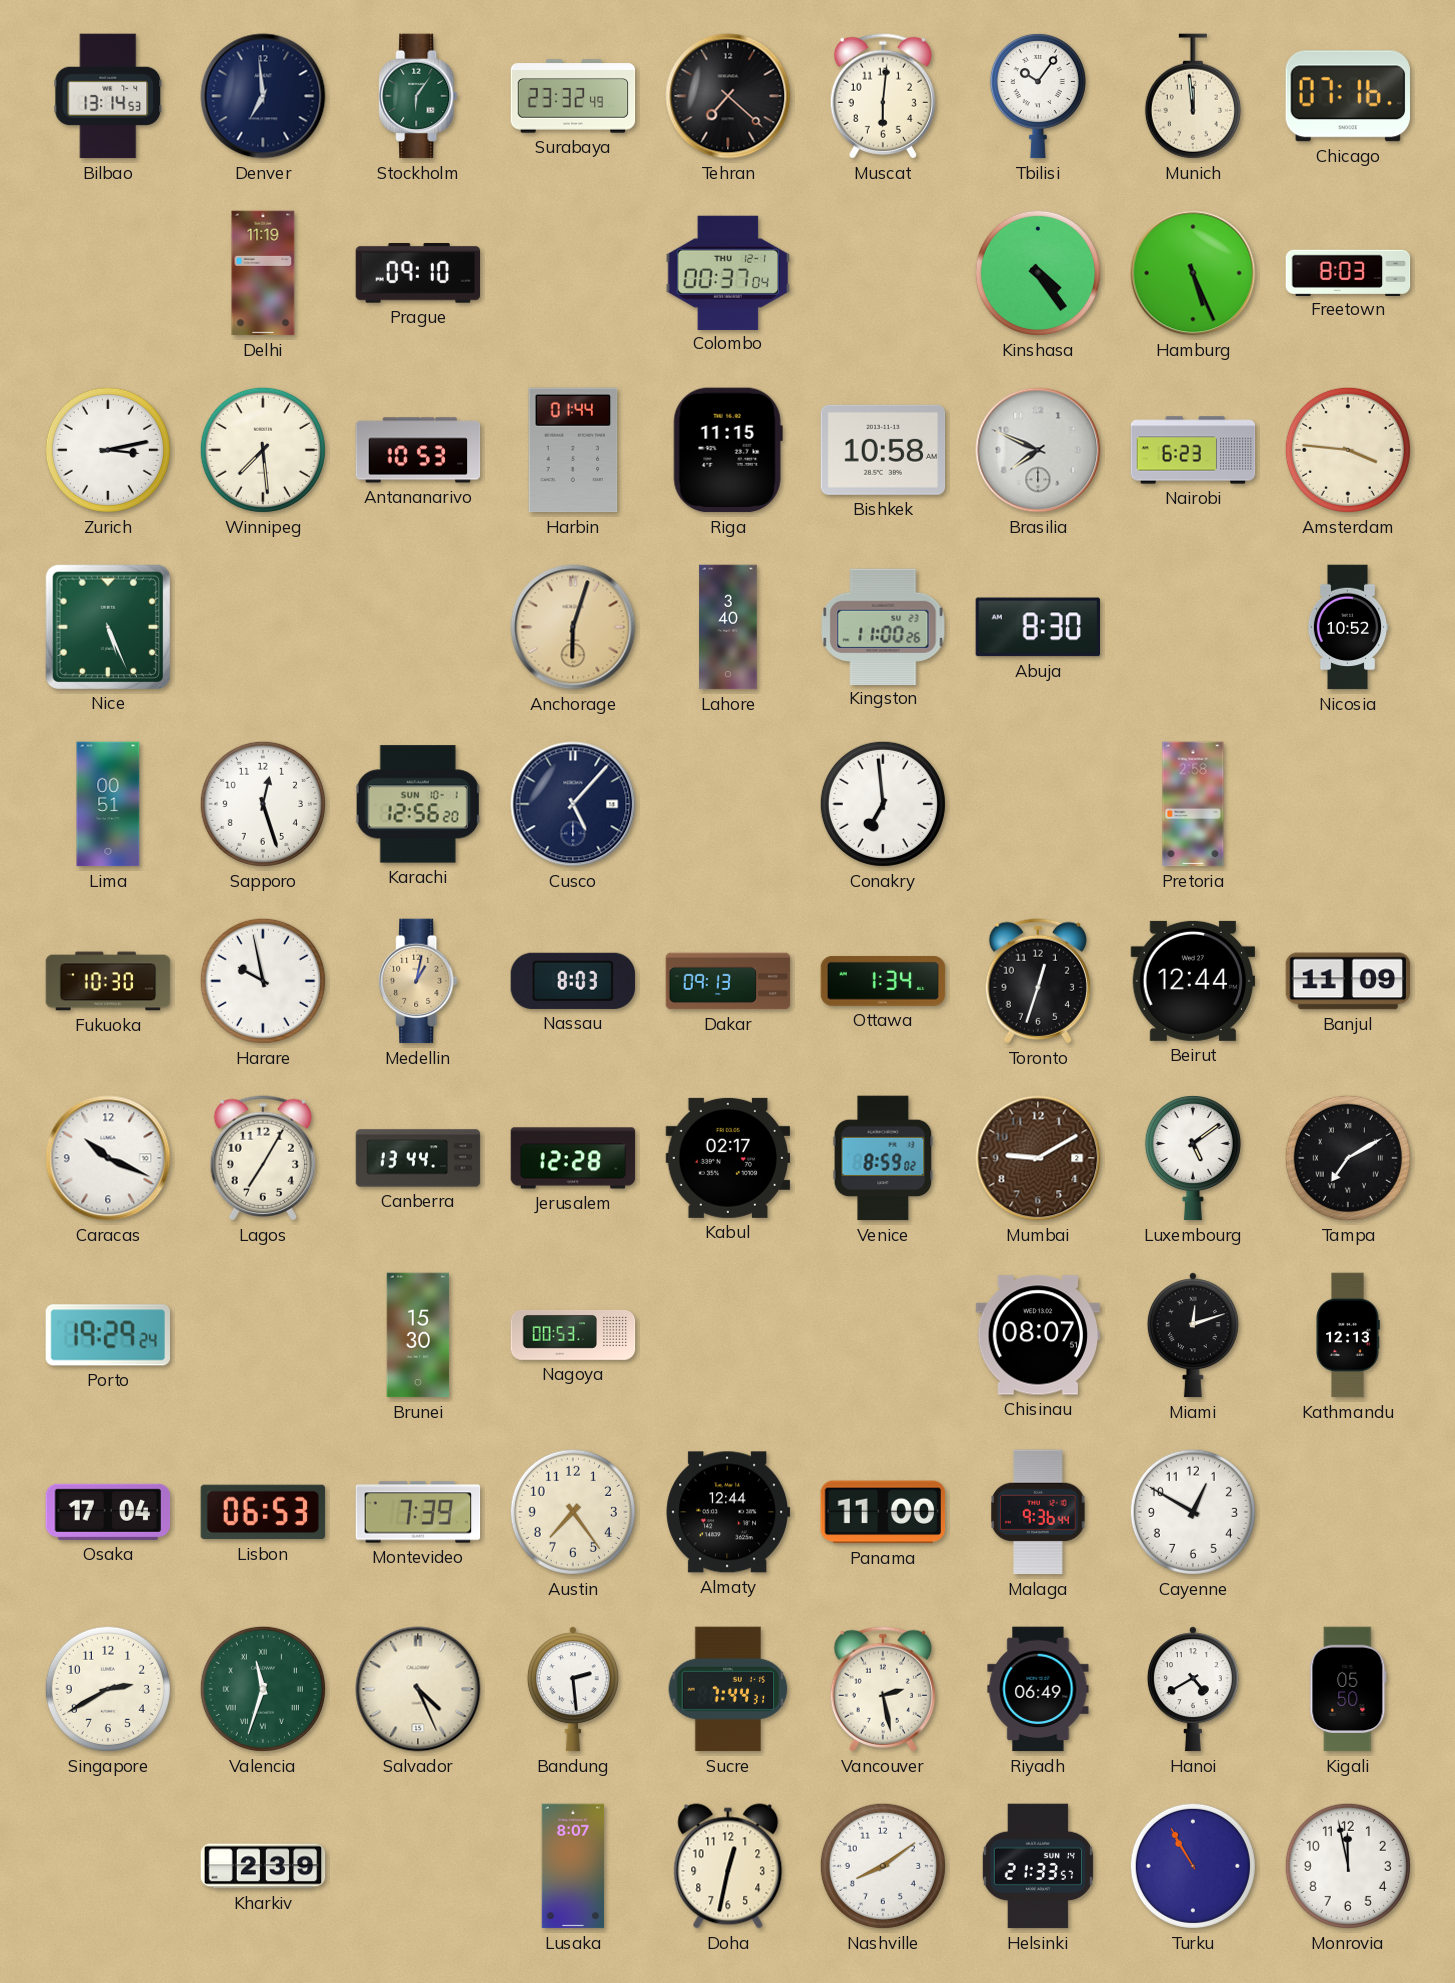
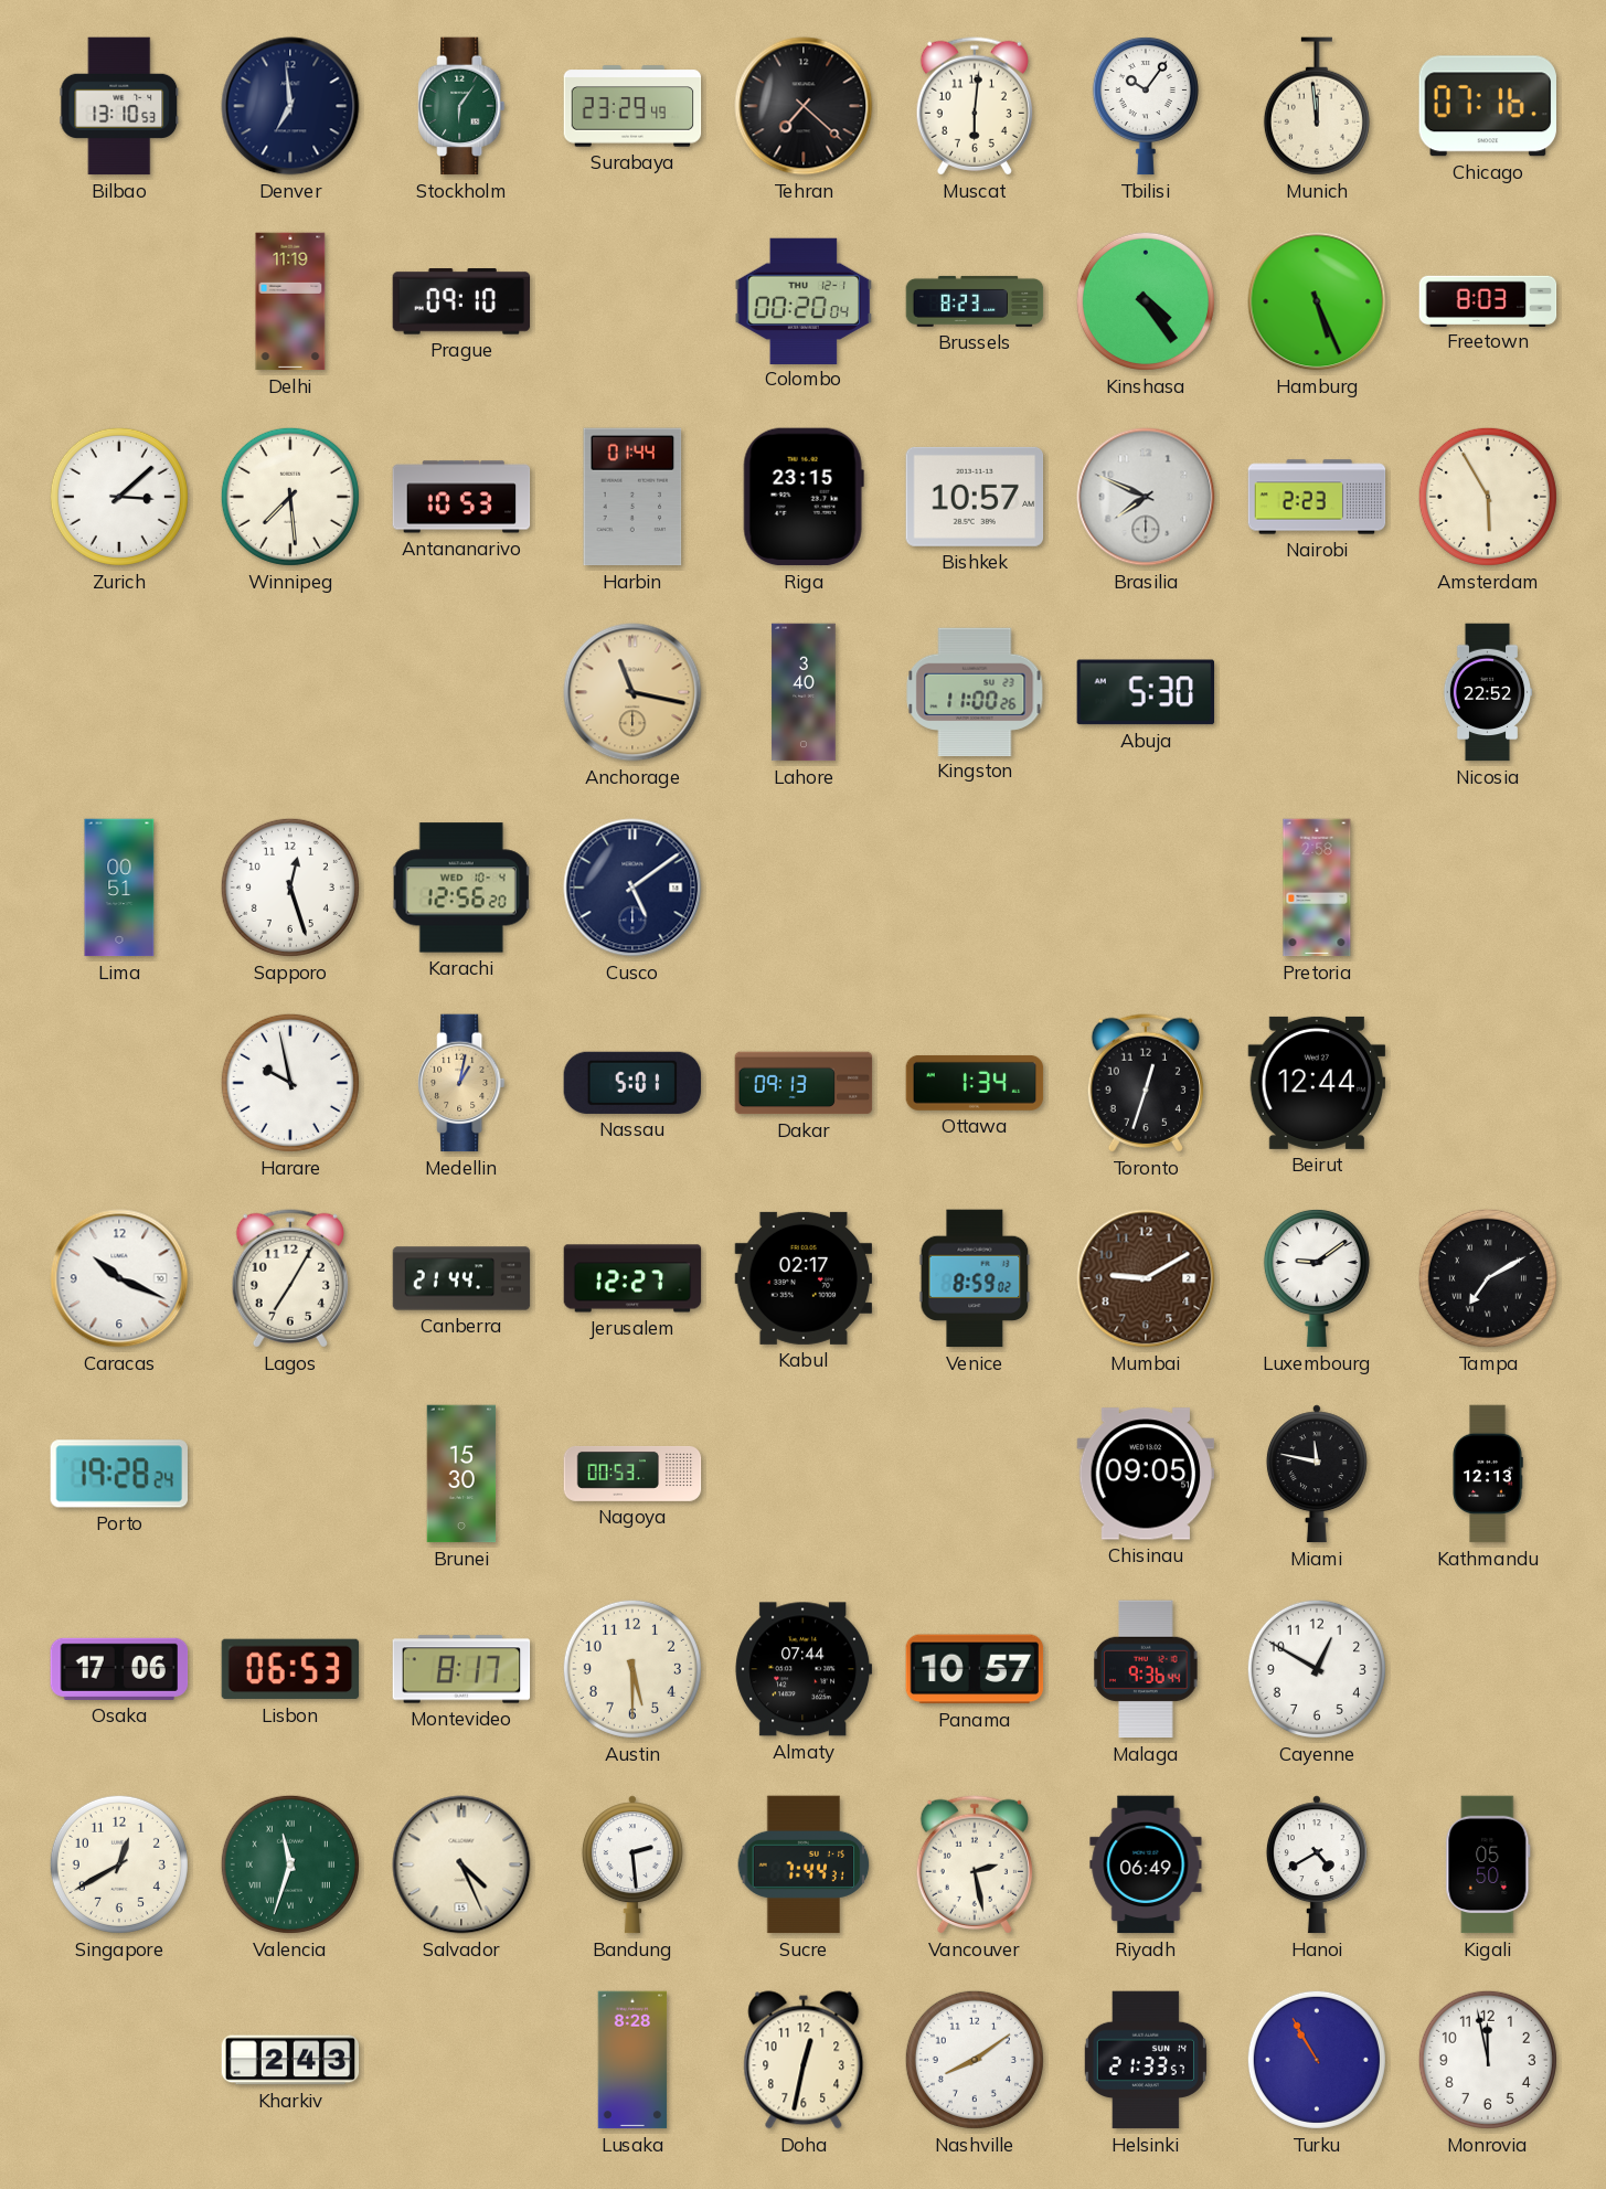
Bilbao: 13:14 -> 13:10 (119, 106)
Surabaya: 23:32 -> 23:29 (632, 106)
Colombo: 00:37 -> 00:20 (804, 300)
Brussels: none -> 8:23 (975, 301)
Zurich: 3:13 -> 3:08 (119, 497)
Riga: 11:15 -> 23:15 (804, 497)
Bishkek: 10:58 -> 10:57 (975, 497)
Nairobi: 6:23 -> 2:23 (1317, 497)
Amsterdam: 3:46 -> 5:55 (1488, 497)
Nice: 5:26 -> none (107, 626)
Anchorage: 6:03 -> 11:17 (632, 692)
Abuja: 8:30 -> 5:30 (1145, 692)
Nicosia: 10:52 -> 22:52 (1488, 692)
Karachi date: SUN 10-1 -> WED 10-4 (461, 888)
Cusco: 5:07 -> 5:09 (632, 888)
Conakry: 6:59 -> none (883, 804)
Fukuoka: 10:30 -> none (108, 981)
Nassau: 8:03 -> 5:01 (632, 1083)
Banjul: 11:09 -> none (1348, 981)
Canberra: 13:44 -> 21:44 (461, 1278)
Jerusalem: 12:28 -> 12:27 (632, 1278)
Luxembourg: 5:09 -> 9:09 (1317, 1278)
Porto: 19:29 -> 19:28 (118, 1474)
Chisinau: 08:07 -> 09:05 (1146, 1474)
Miami: 12:12 -> 11:47 (1317, 1474)
Osaka: 17:04 -> 17:06 (119, 1669)
Montevideo: 7:39 -> 8:17 (461, 1669)
Austin: 7:24 -> 5:30 (632, 1669)
Almaty: 12:44 -> 07:44 (804, 1669)
Panama: 11:00 -> 10:57 (975, 1669)
Singapore: 2:40 -> 12:40 (119, 1864)
Kharkiv: 2:39 -> 2:43 (290, 2060)
Lusaka: 8:07 -> 8:28 (632, 2060)
